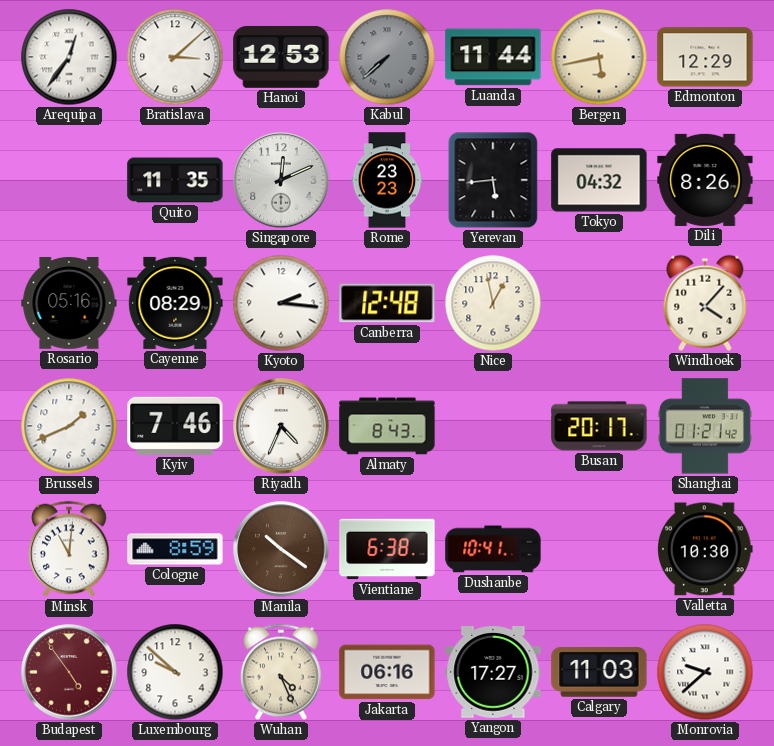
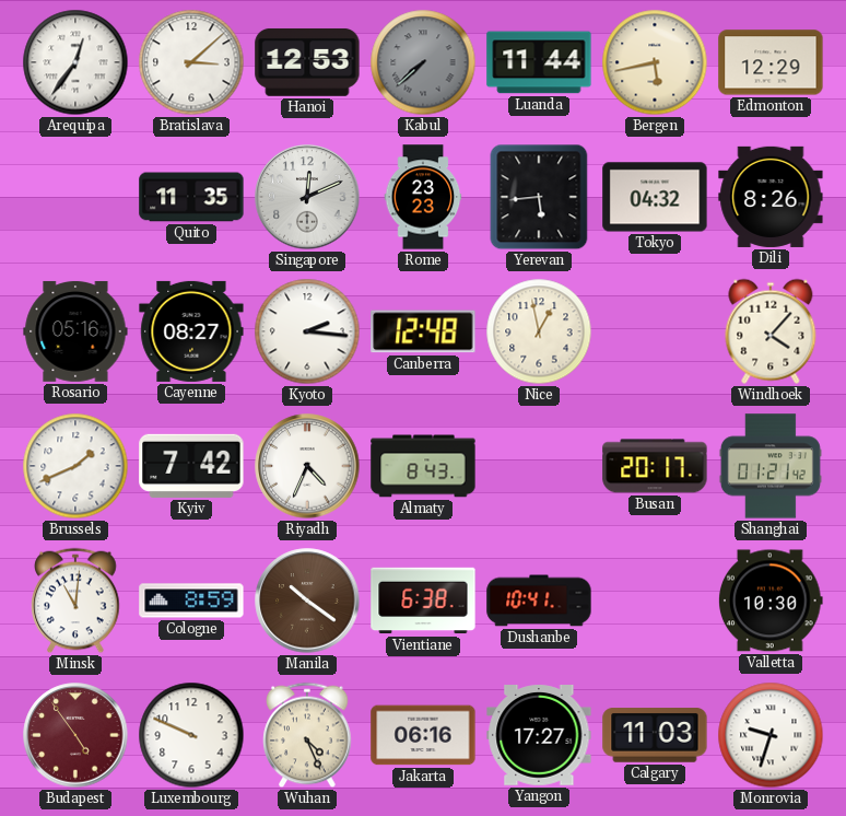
Cayenne: 08:29 -> 08:27 (191, 331)
Kyiv: 7:46 -> 7:42 (191, 466)
Luxembourg: 9:52 -> 9:49 (191, 735)
Monrovia: 9:38 -> 9:33 (771, 735)
